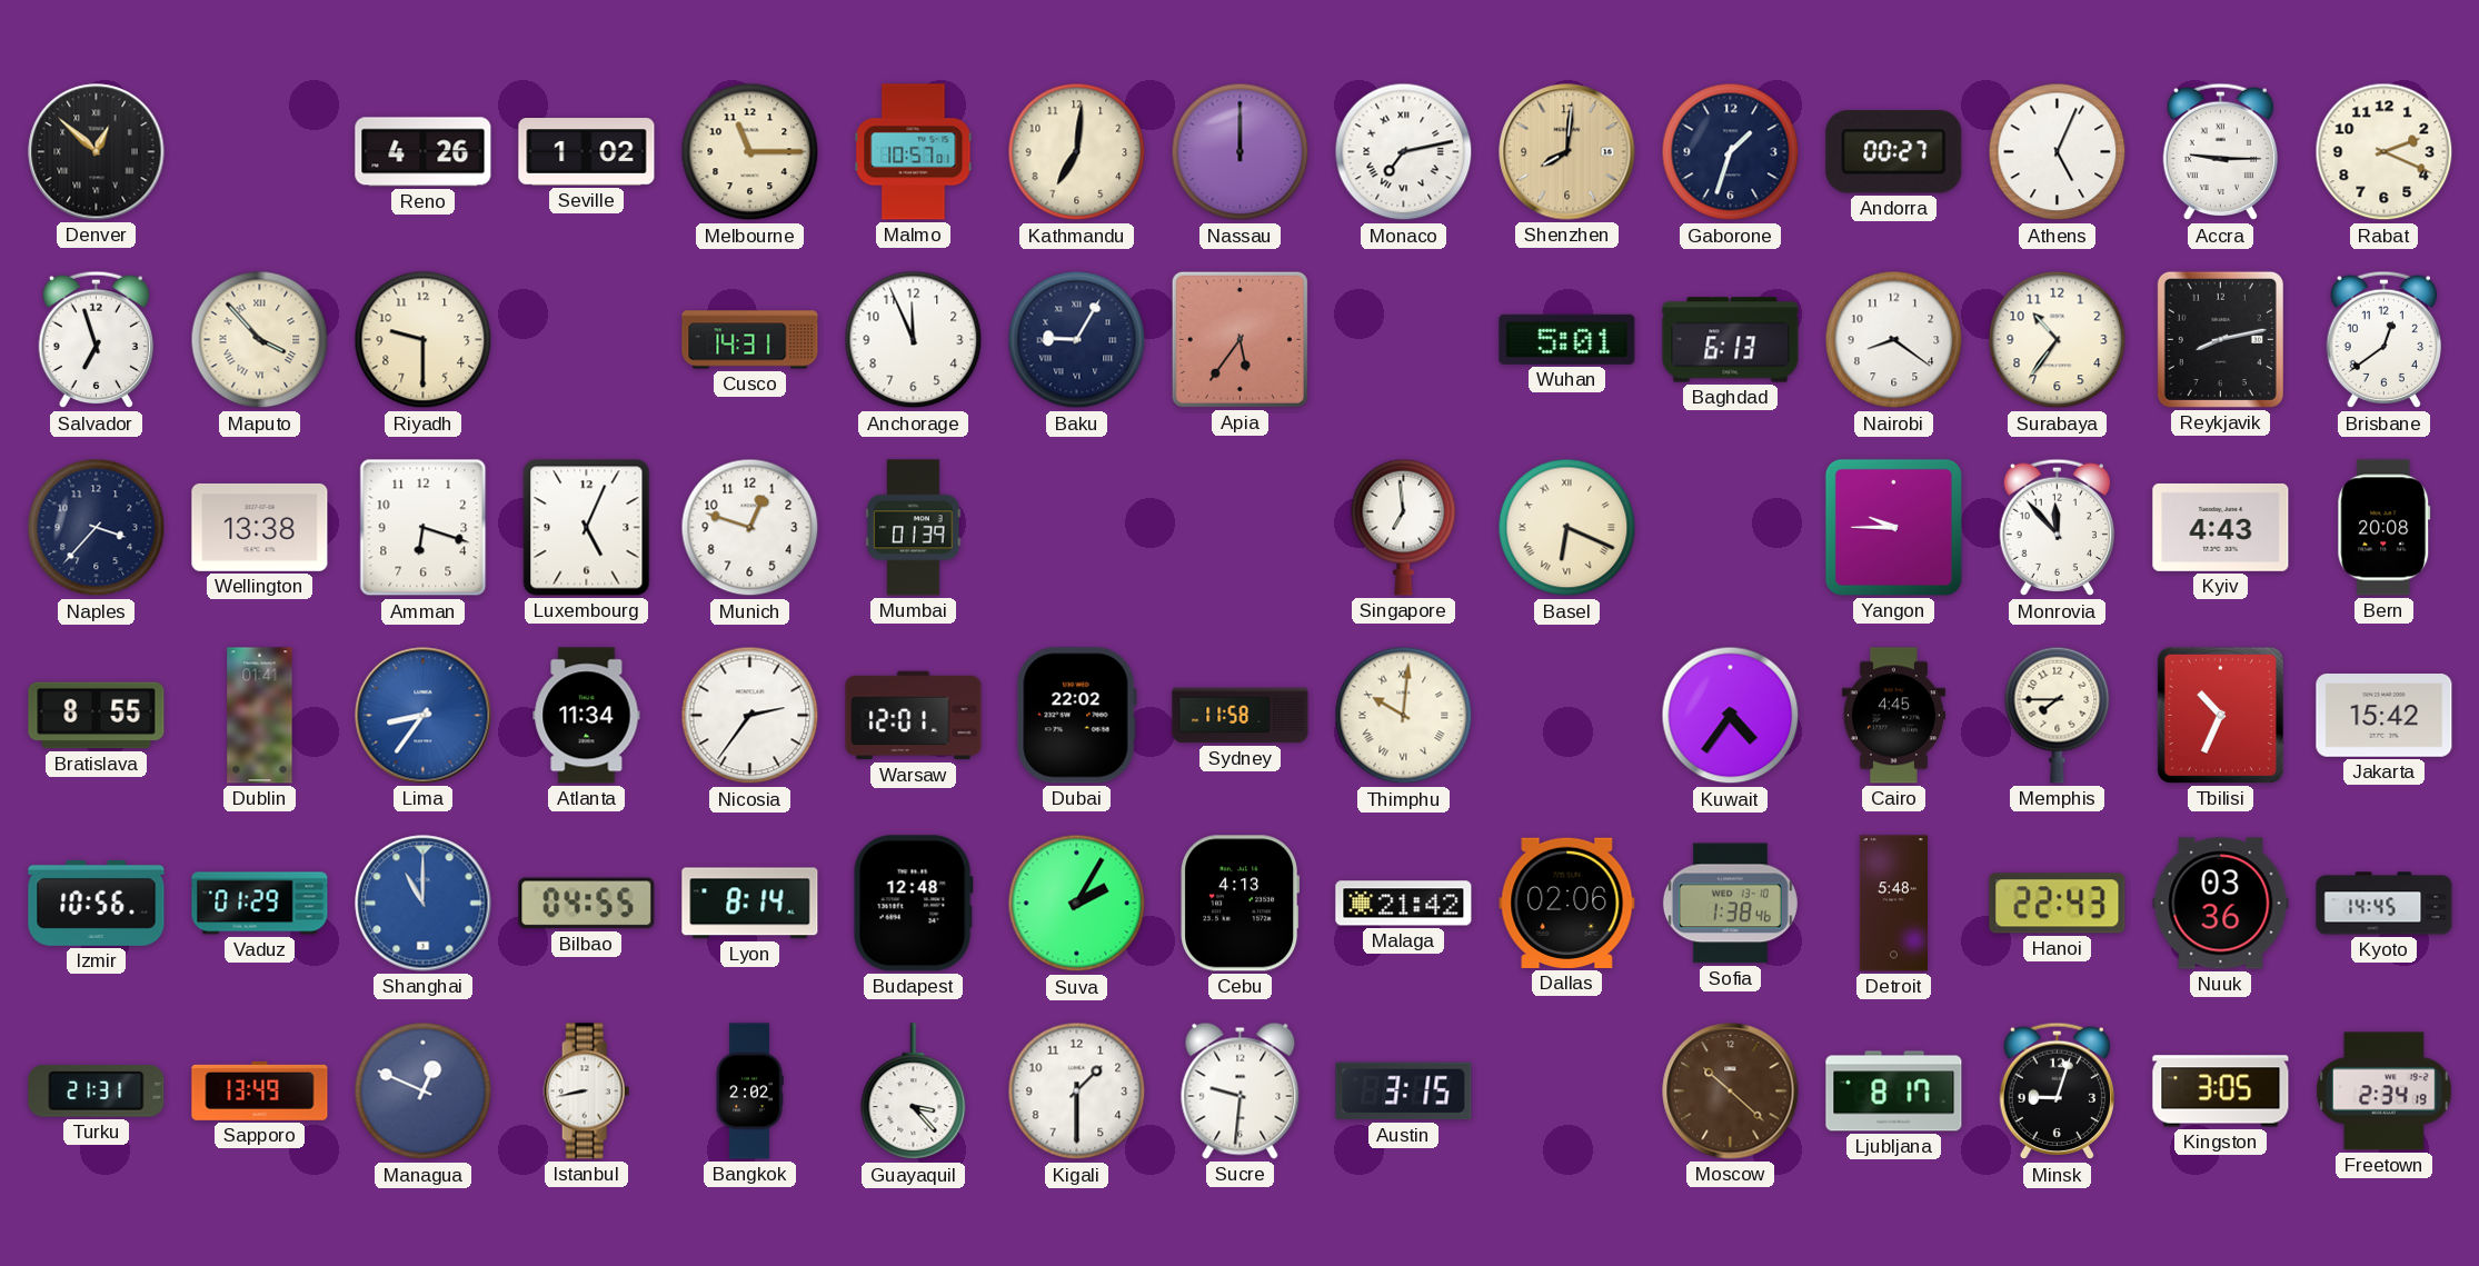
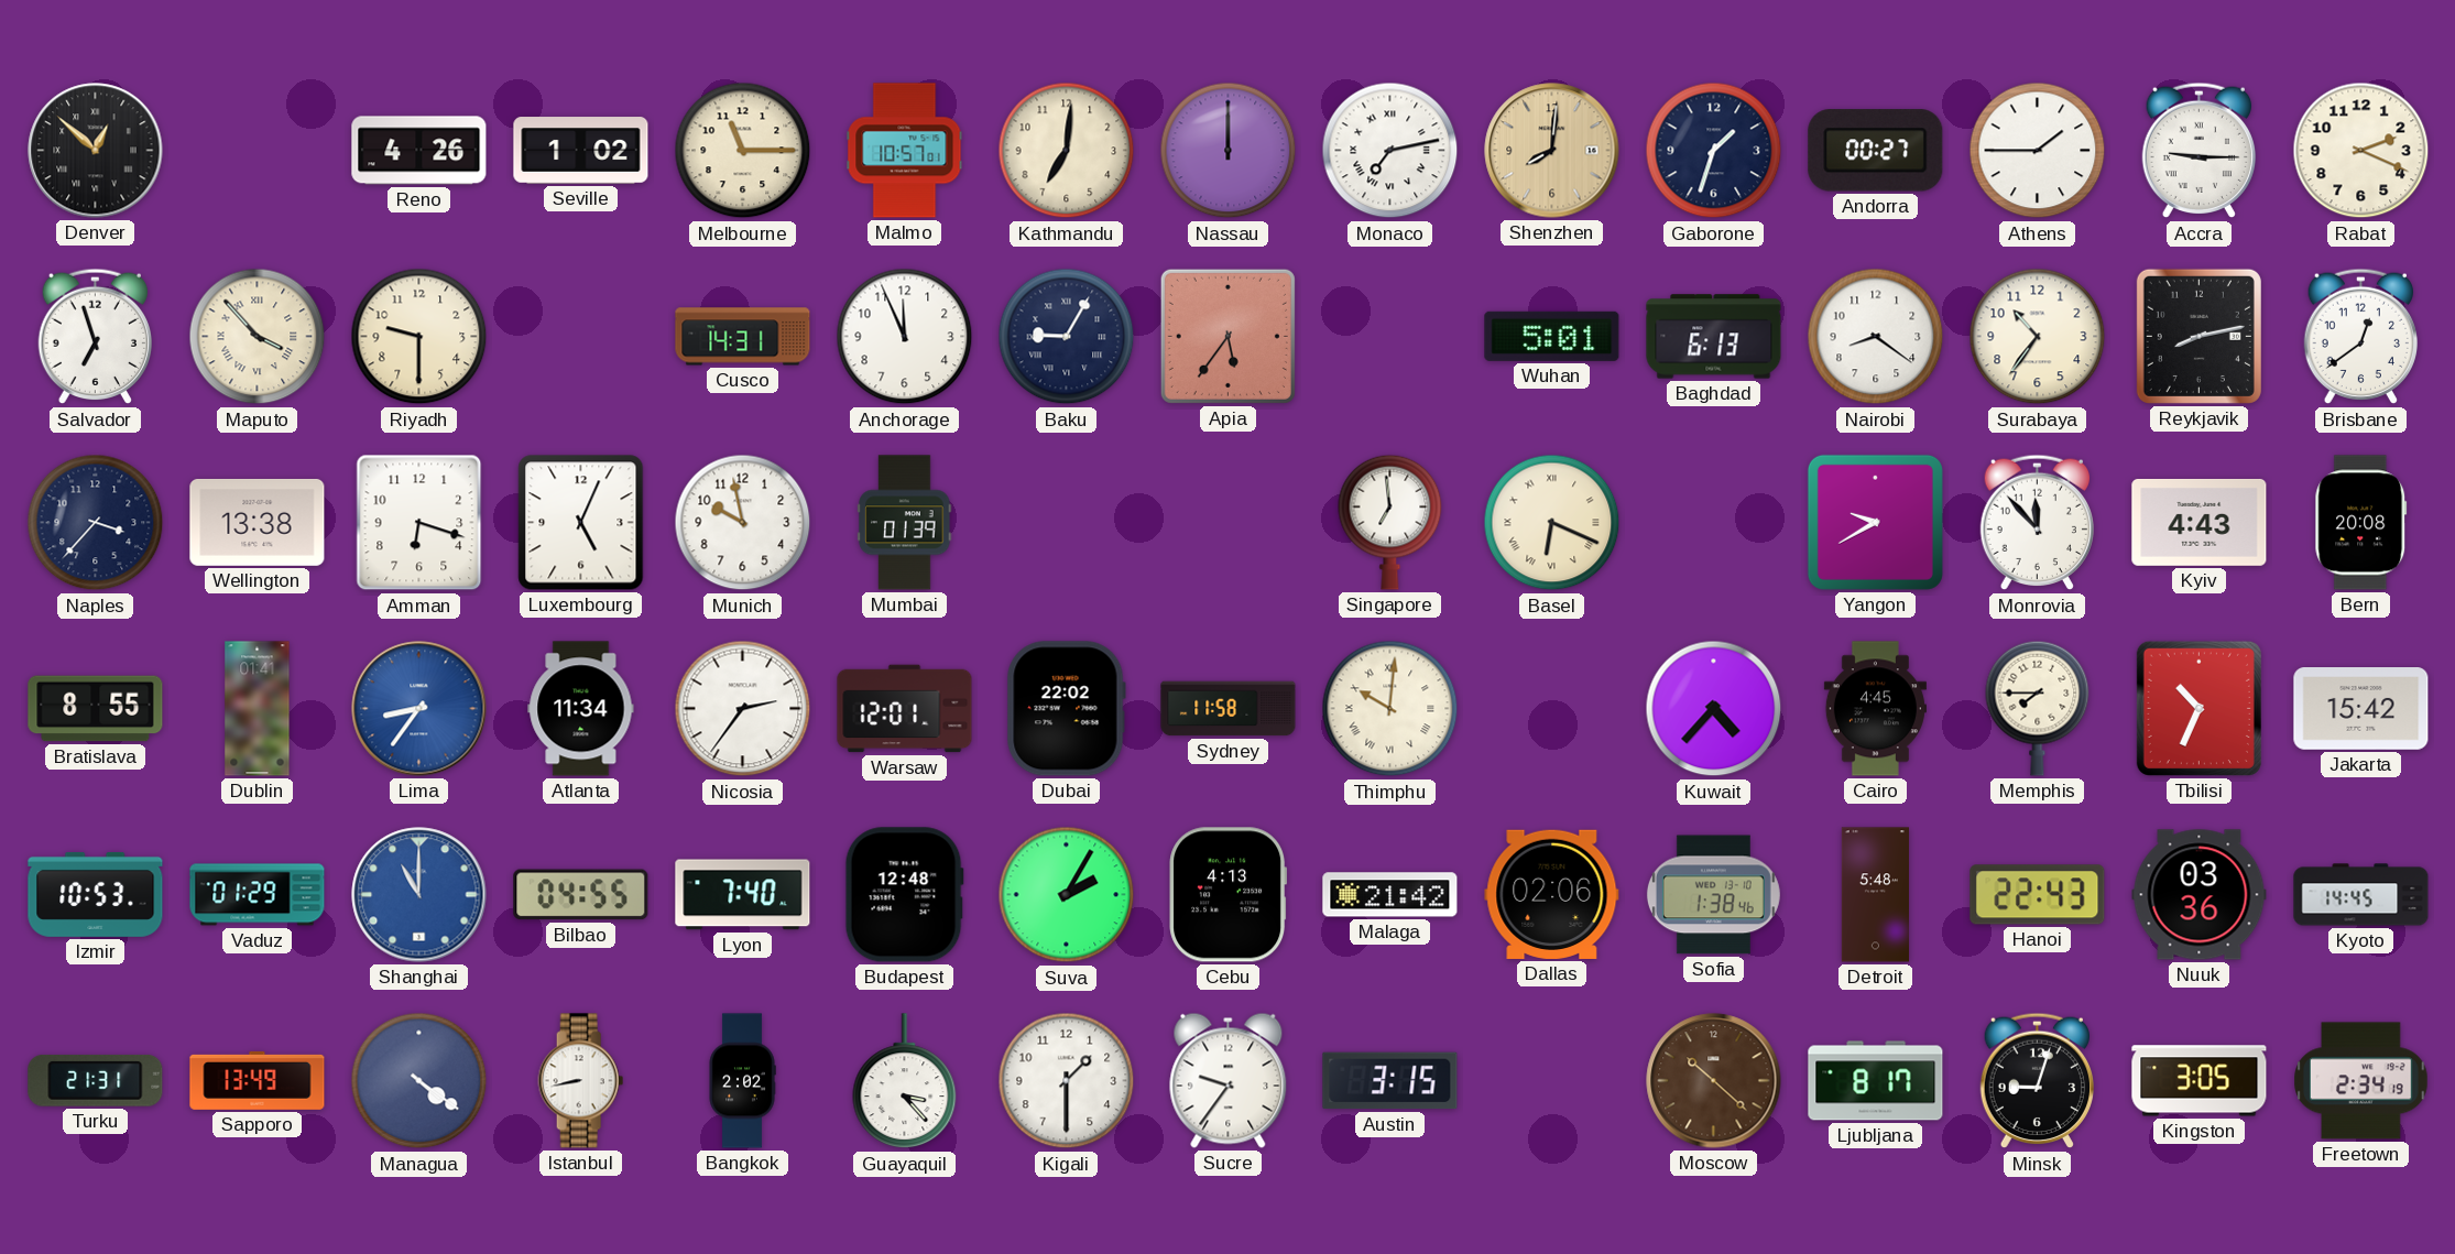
Athens: 5:04 -> 1:45 (2038, 151)
Munich: 12:48 -> 9:58 (743, 523)
Yangon: 9:45 -> 9:40 (1875, 522)
Kuwait: 4:36 -> 4:37 (1714, 709)
Izmir: 10:56 -> 10:53 (96, 894)
Lyon: 8:14 -> 7:40 (743, 895)
Managua: 12:49 -> 4:21 (419, 1081)
Sucre: 9:31 -> 9:36 (1229, 1080)
